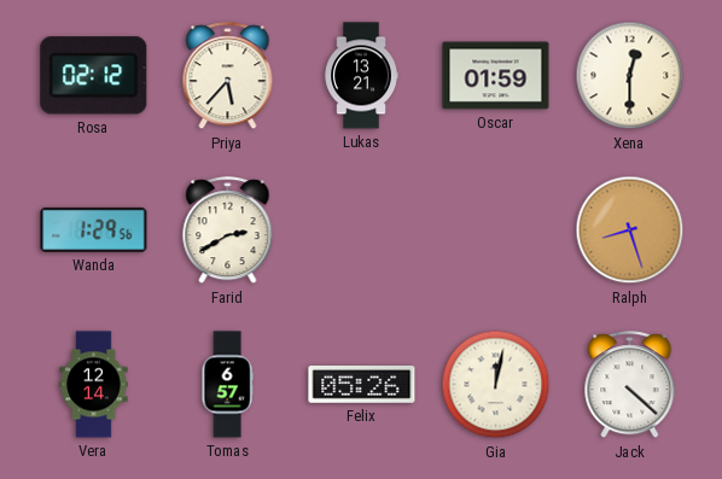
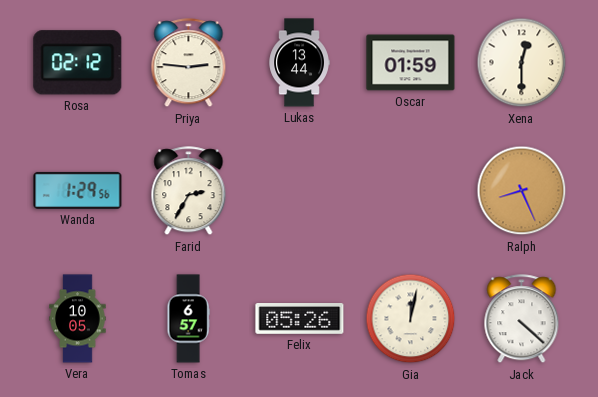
Priya: 5:37 -> 2:46 (189, 63)
Lukas: 13:21 -> 13:44 (299, 63)
Farid: 2:40 -> 2:35 (189, 191)
Ralph: 8:27 -> 8:26 (522, 191)
Vera: 12:14 -> 10:05 (78, 319)
